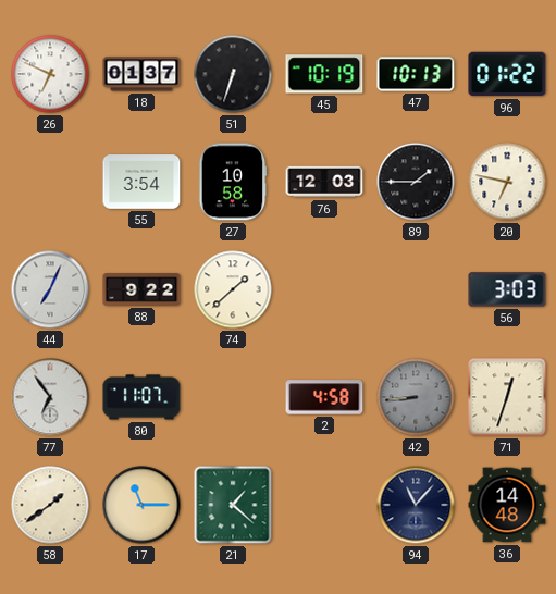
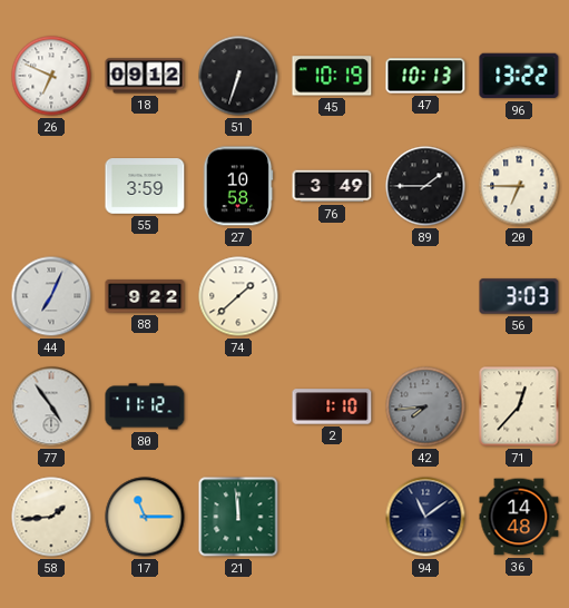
18: 01:37 -> 09:12 (145, 76)
96: 01:22 -> 13:22 (519, 76)
55: 3:54 -> 3:59 (145, 186)
76: 12:03 -> 3:49 (332, 186)
20: 6:47 -> 6:45 (519, 186)
77: 6:54 -> 4:54 (51, 406)
80: 11:07 -> 11:12 (145, 406)
2: 4:58 -> 1:10 (332, 406)
42: 8:44 -> 7:44 (425, 406)
71: 12:33 -> 12:37 (519, 406)
58: 1:39 -> 1:44 (51, 517)
21: 1:22 -> 11:59 (238, 517)
94: 11:07 -> 11:09 (425, 517)
